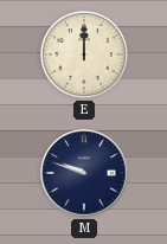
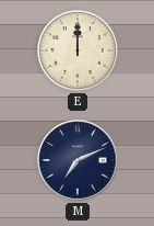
M: 9:48 -> 7:11 (78, 160)
